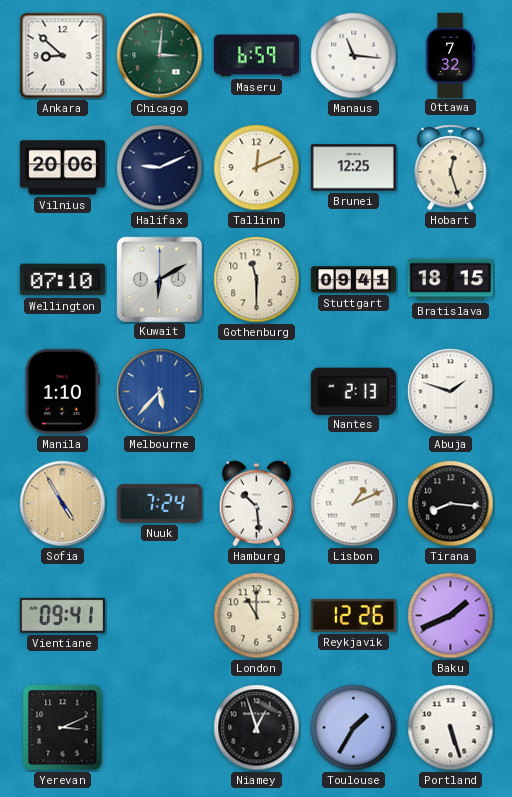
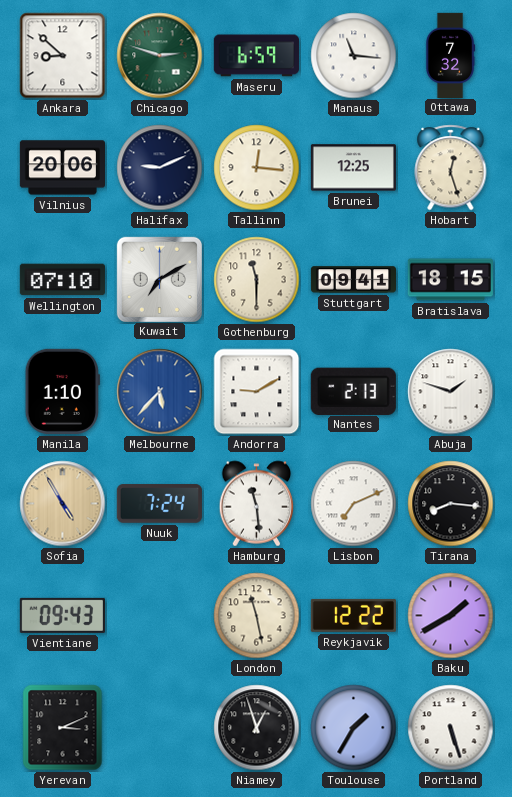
Chicago: 3:01 -> 2:48 (160, 56)
Tallinn: 12:11 -> 12:16 (257, 168)
Kuwait: 6:10 -> 7:10 (159, 279)
Andorra: none -> 9:10 (257, 392)
Hamburg: 10:29 -> 11:29 (257, 504)
Lisbon: 1:11 -> 7:11 (354, 504)
Vientiane: 09:41 -> 09:43 (62, 615)
London: 11:00 -> 11:28 (257, 616)
Reykjavik: 12:26 -> 12:22 (353, 615)
Baku: 1:41 -> 1:40 (451, 616)
